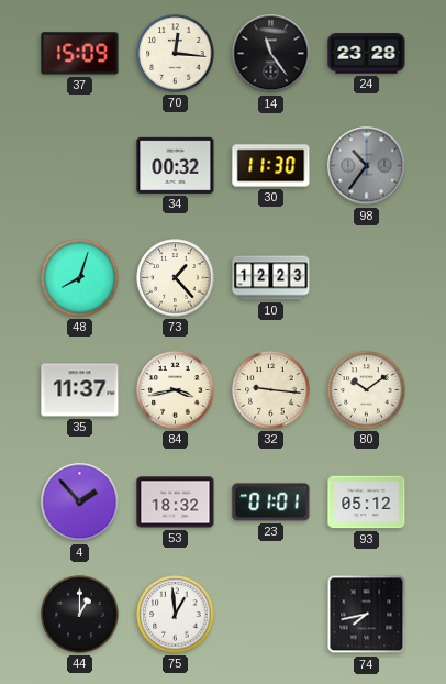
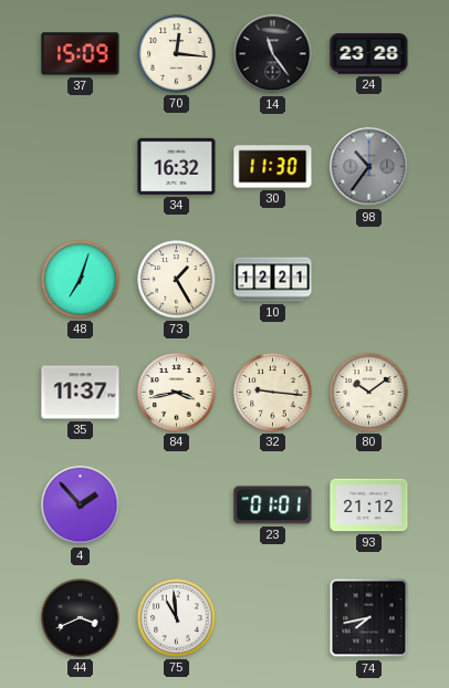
34: 00:32 -> 16:32 (177, 166)
48: 8:03 -> 7:03 (81, 280)
73: 1:23 -> 1:25 (177, 280)
10: 12:23 -> 12:21 (273, 280)
53: 18:32 -> none (176, 503)
93: 05:12 -> 21:12 (369, 505)
44: 1:00 -> 3:41 (81, 618)
75: 12:59 -> 10:59 (177, 618)
